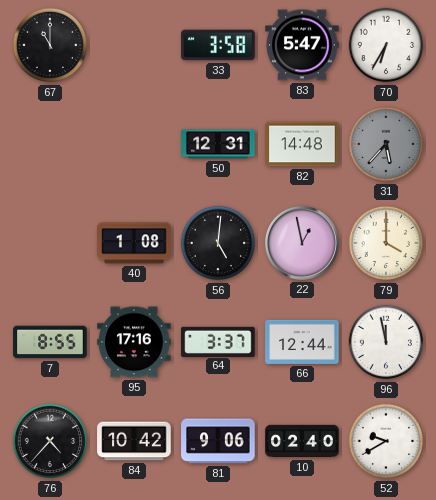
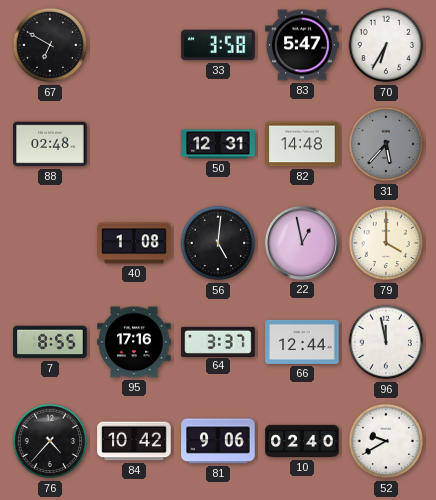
67: 11:00 -> 6:50 (50, 45)
88: none -> 02:48 (50, 144)
